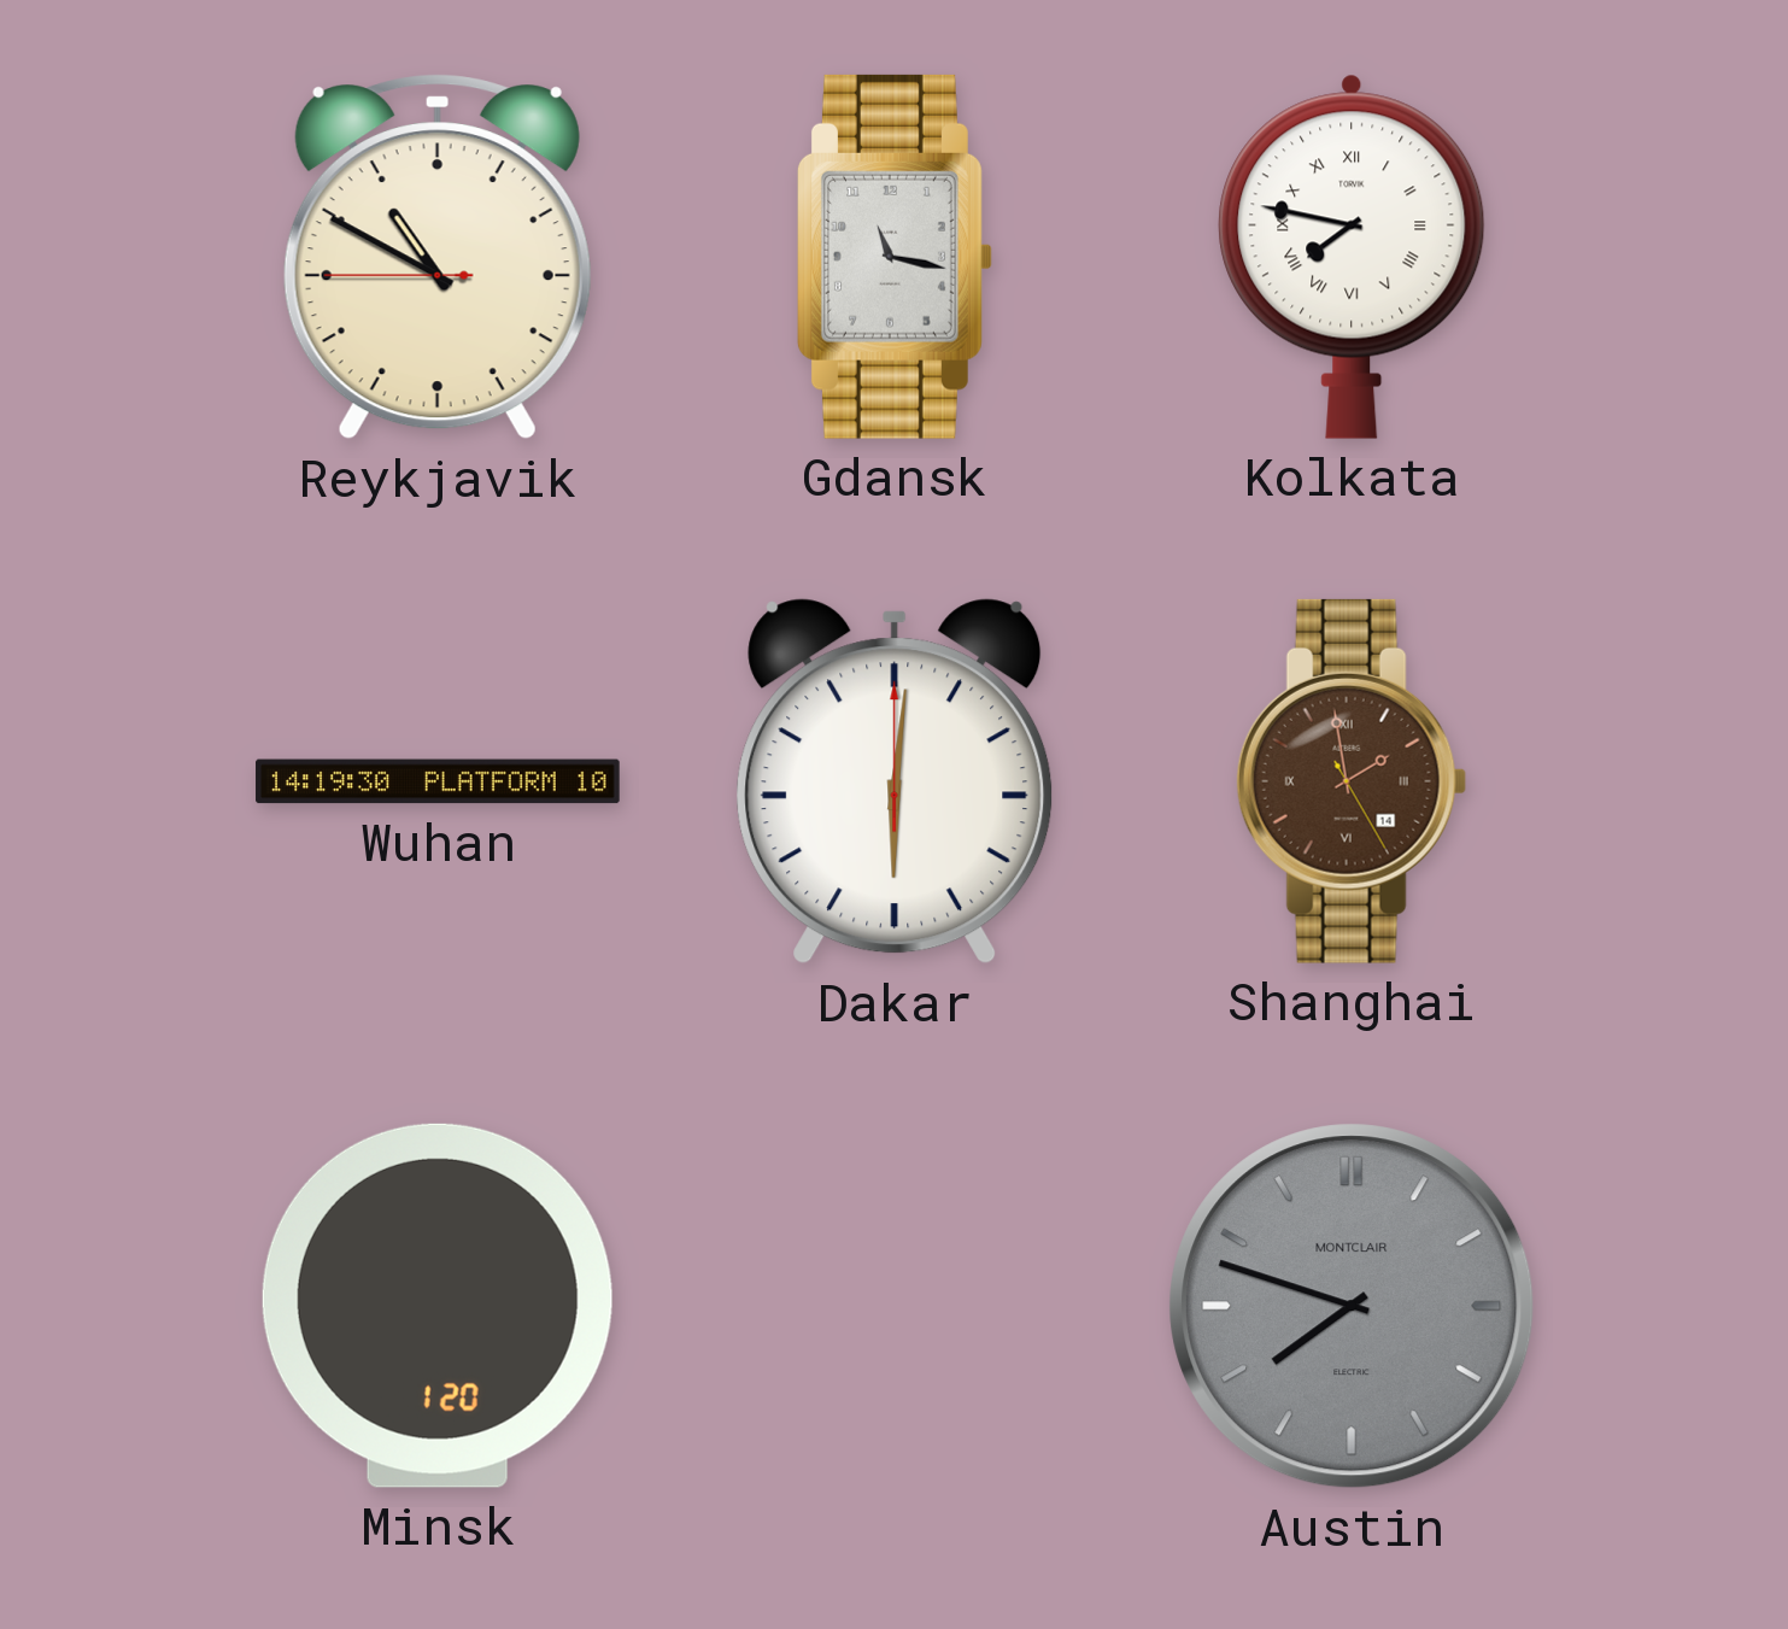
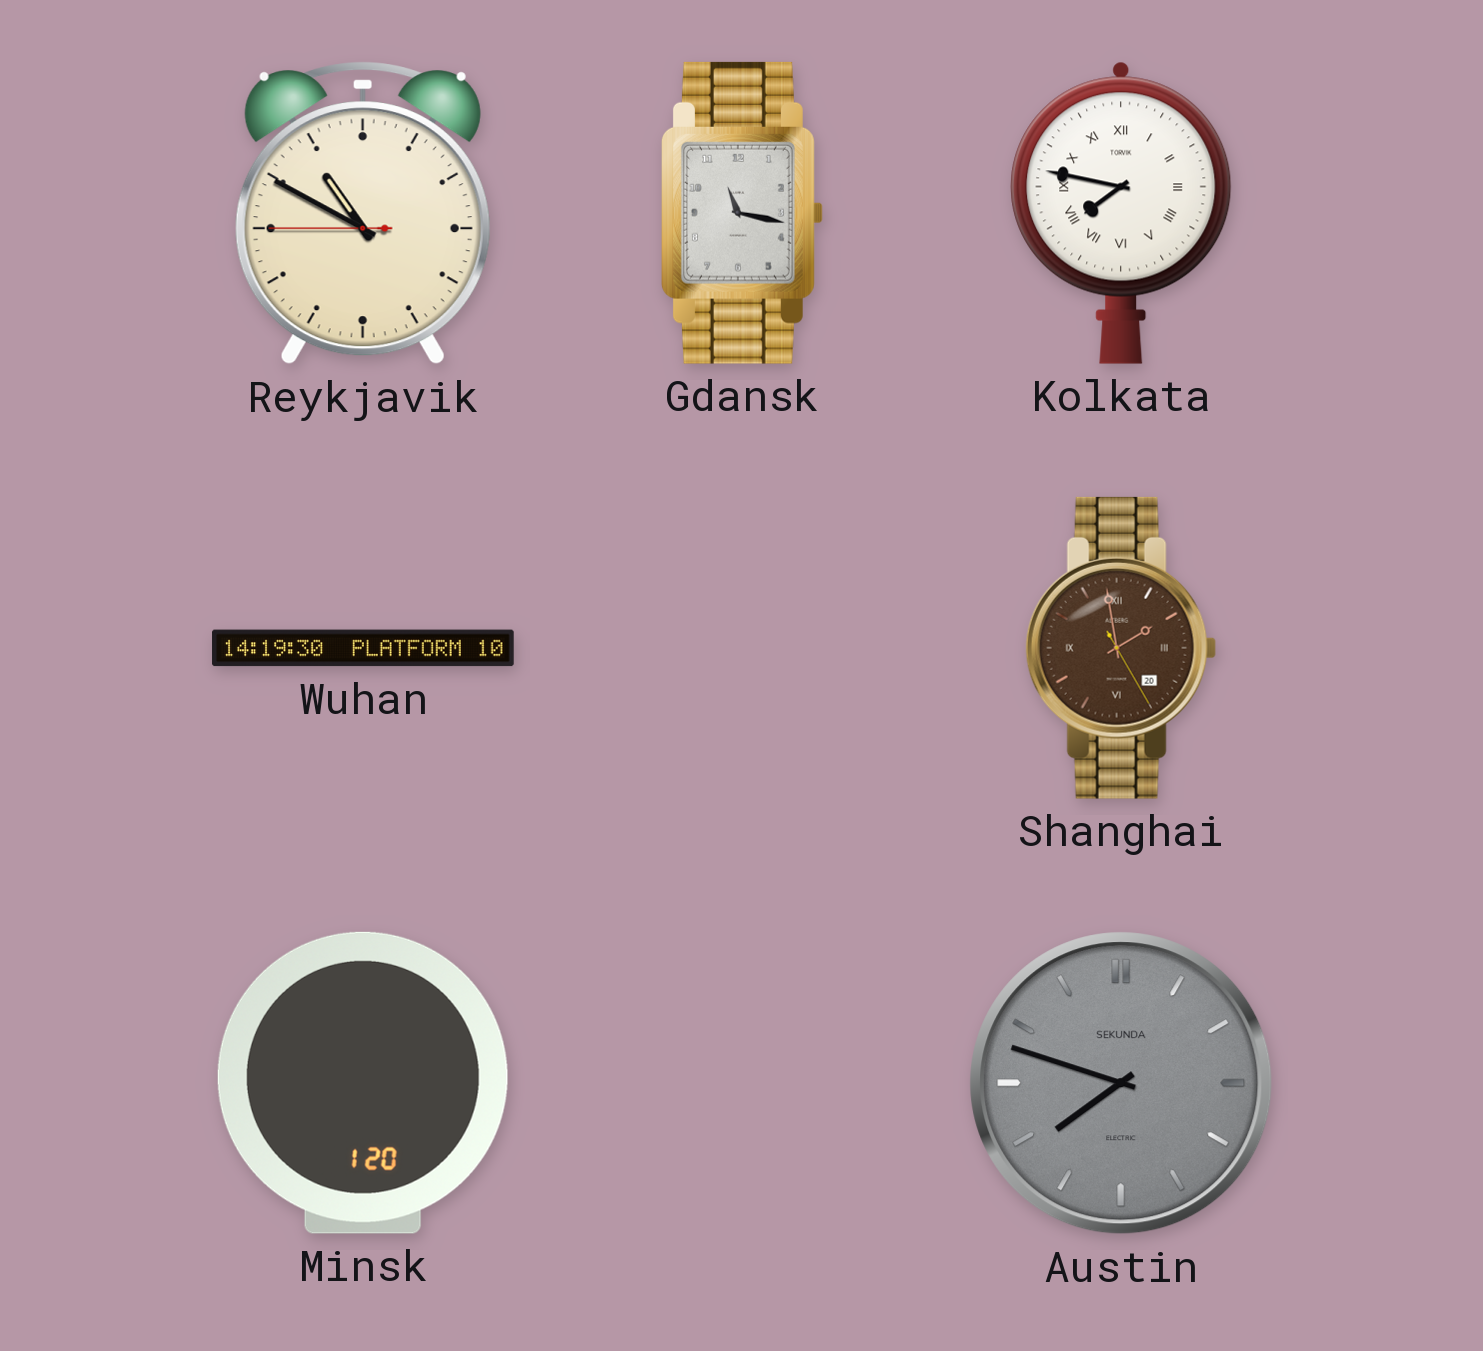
Dakar: 6:01 -> none (895, 781)
Shanghai date: 14 -> 20 (1121, 648)
Austin brand: MONTCLAIR -> SEKUNDA (1121, 1083)
